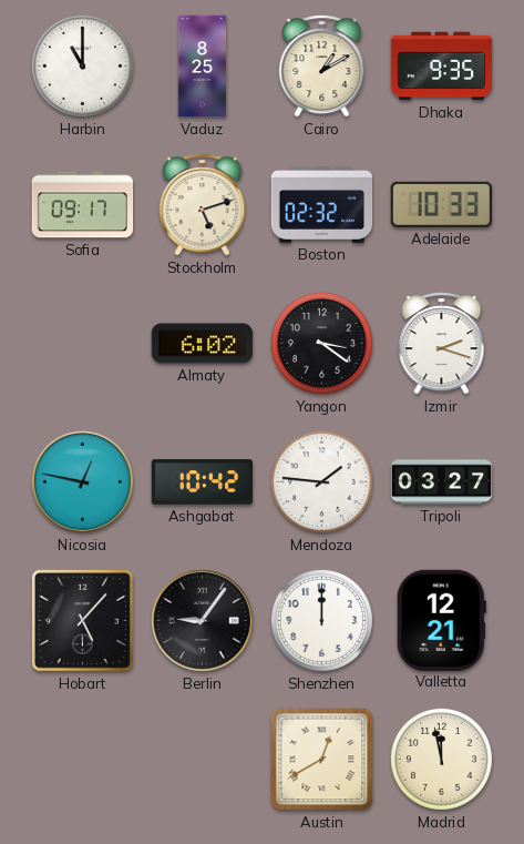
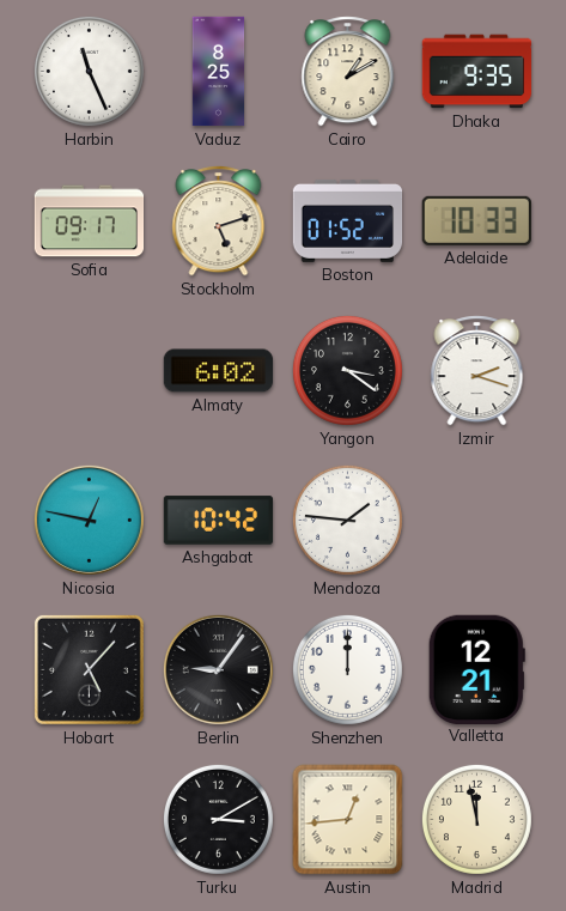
Harbin: 11:00 -> 11:26 (89, 71)
Boston: 02:32 -> 01:52 (348, 220)
Tripoli: 03:27 -> none (442, 482)
Turku: none -> 3:10 (218, 819)
Austin: 12:40 -> 12:44 (348, 820)
